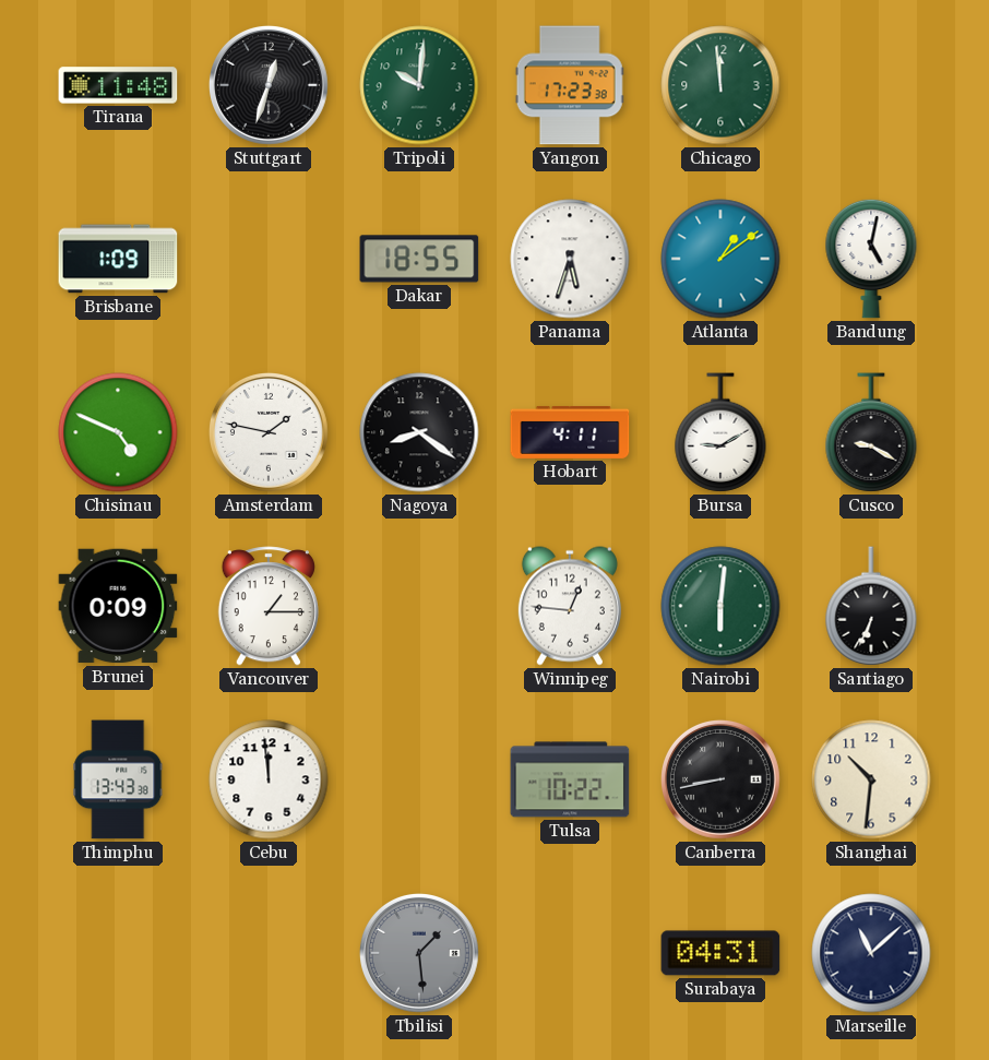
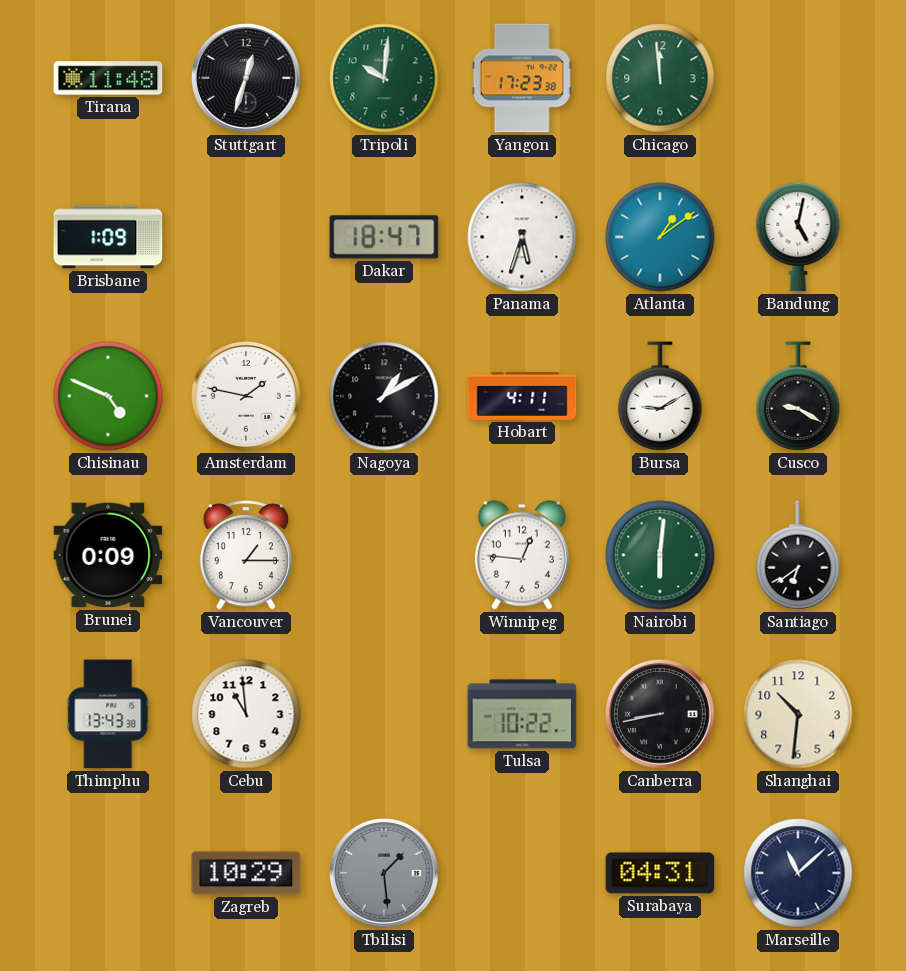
Dakar: 18:55 -> 18:47 (384, 237)
Nagoya: 8:21 -> 1:10 (384, 396)
Santiago: 6:34 -> 6:39 (798, 555)
Cebu: 11:59 -> 10:59 (246, 714)
Zagreb: none -> 10:29 (246, 873)
